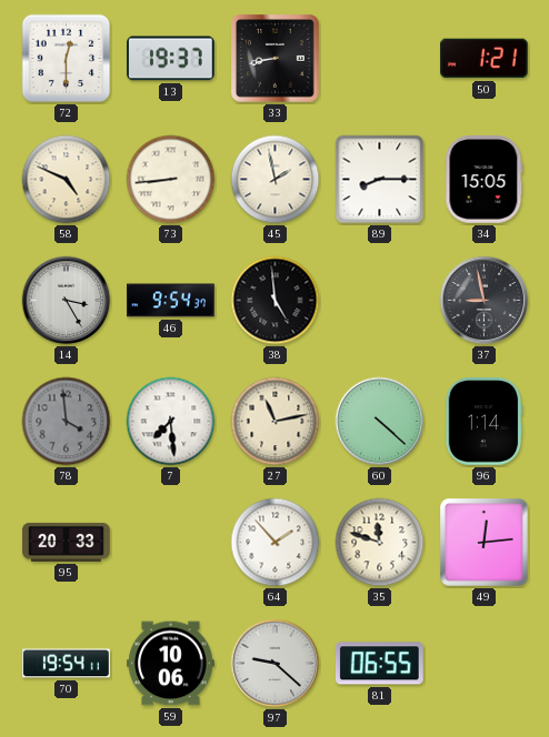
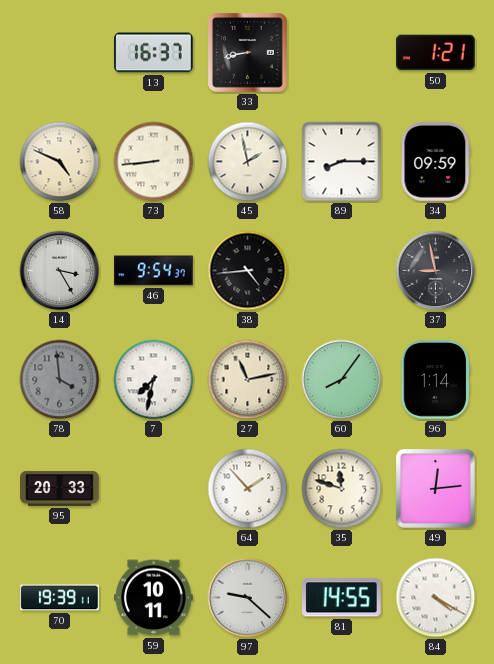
72: 12:30 -> none (67, 59)
13: 19:37 -> 16:37 (154, 53)
34: 15:05 -> 09:59 (436, 162)
38: 4:59 -> 4:44 (248, 271)
7: 7:29 -> 7:32 (154, 380)
60: 4:22 -> 8:06 (342, 380)
70: 19:54 -> 19:39 (60, 598)
59: 10:06 -> 10:11 (154, 598)
81: 06:55 -> 14:55 (341, 598)
84: none -> 4:20 (436, 598)
